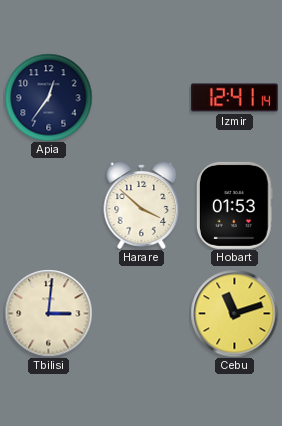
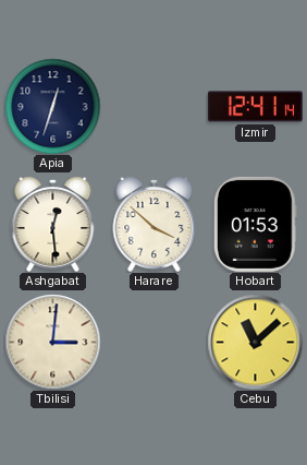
Apia: 12:36 -> 12:33 (52, 106)
Ashgabat: none -> 12:29 (53, 224)
Cebu: 11:12 -> 11:08 (255, 342)
